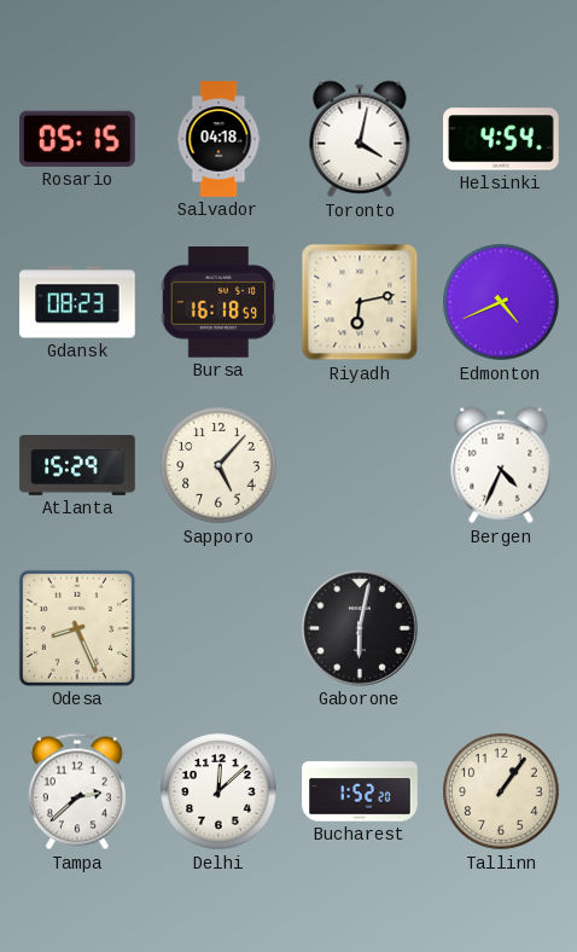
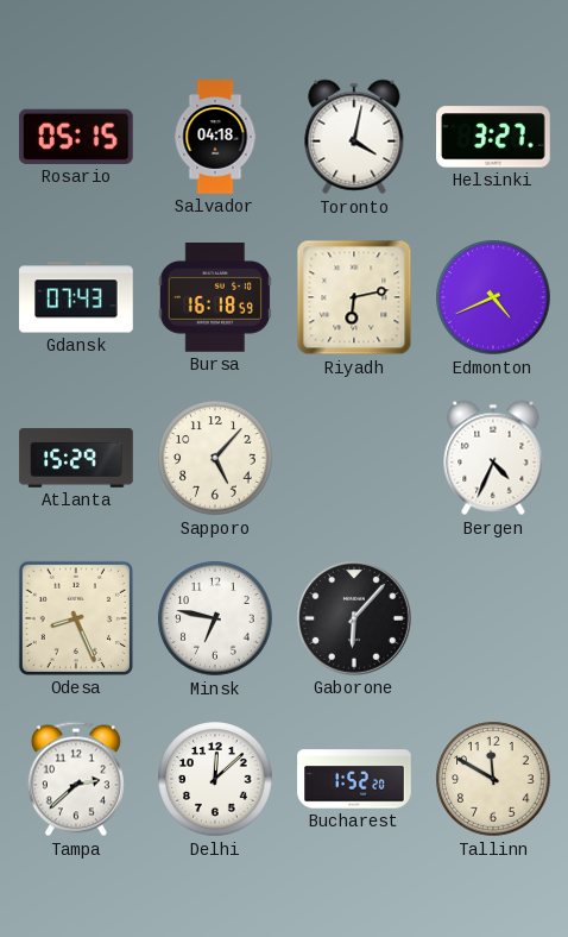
Helsinki: 4:54 -> 3:27 (493, 137)
Gdansk: 08:23 -> 07:43 (76, 297)
Minsk: none -> 6:47 (215, 618)
Gaborone: 6:02 -> 6:07 (355, 620)
Tallinn: 1:06 -> 11:50 (493, 779)
